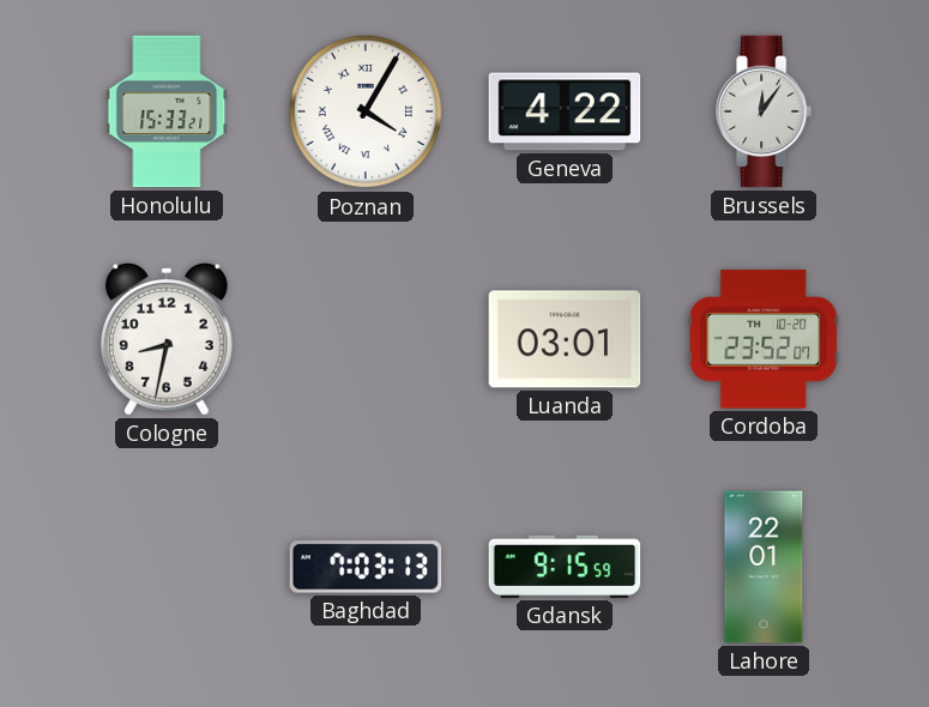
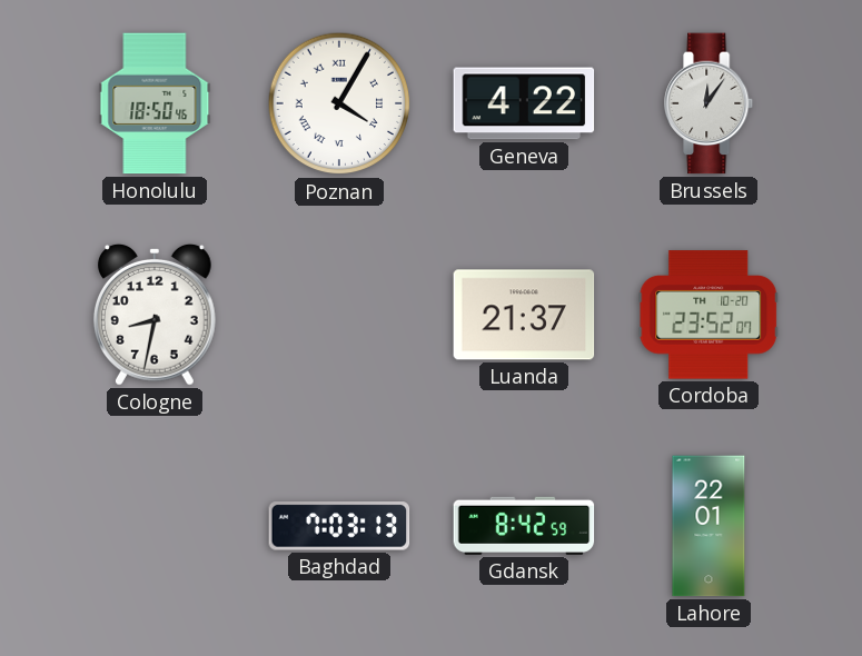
Honolulu: 15:33 -> 18:50 (155, 103)
Luanda: 03:01 -> 21:37 (524, 315)
Gdansk: 9:15 -> 8:42 (524, 526)
